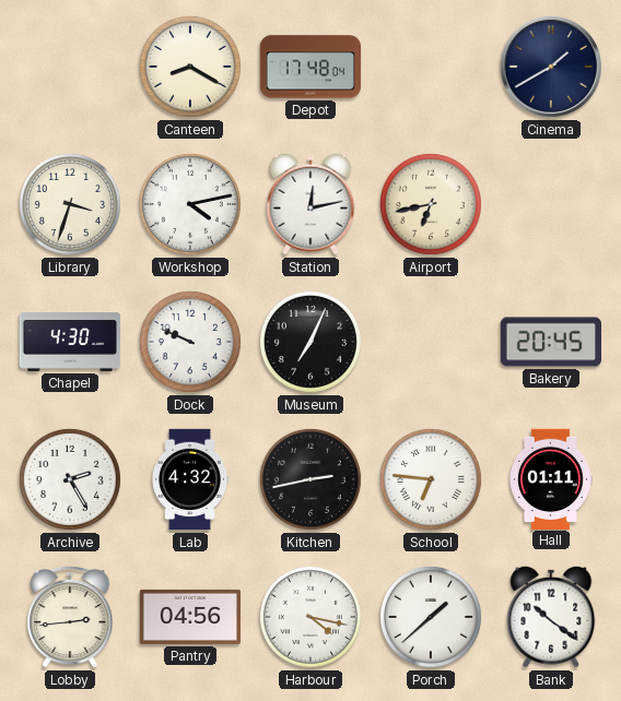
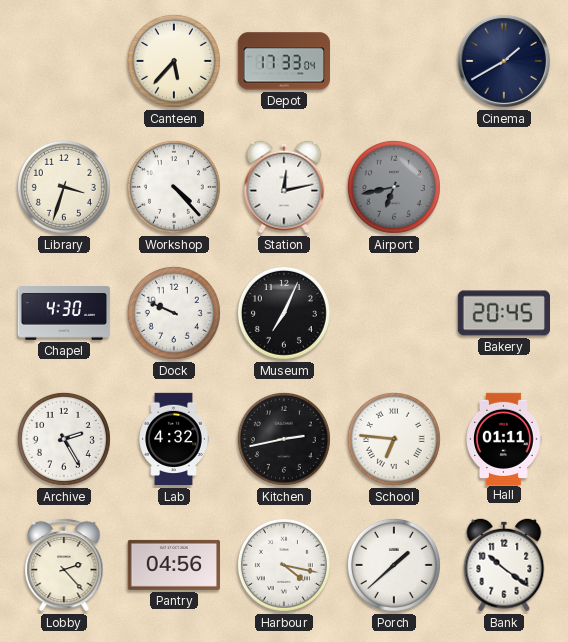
Canteen: 8:20 -> 5:37 (174, 61)
Depot: 17:48 -> 17:33 (283, 61)
Workshop: 4:13 -> 4:23 (174, 187)
Airport dial: cream -> grey (394, 187)
Lobby: 2:44 -> 2:23 (64, 565)
